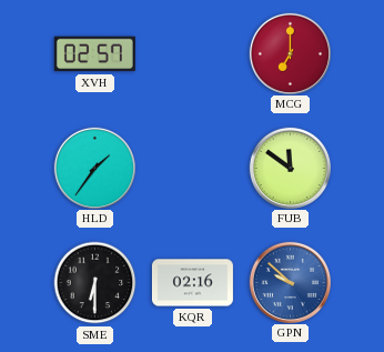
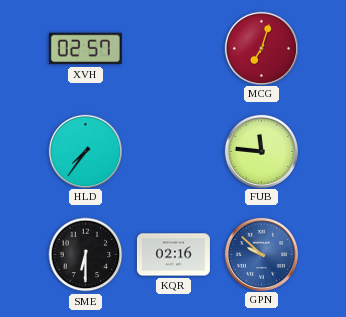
MCG: 7:00 -> 7:03 (261, 48)
HLD: 1:36 -> 7:36 (85, 151)
FUB: 11:51 -> 11:46 (261, 151)
